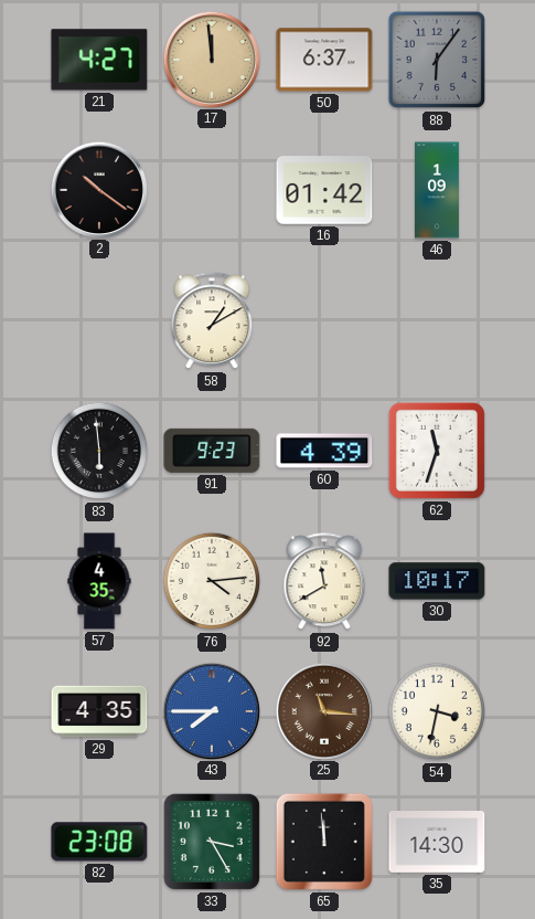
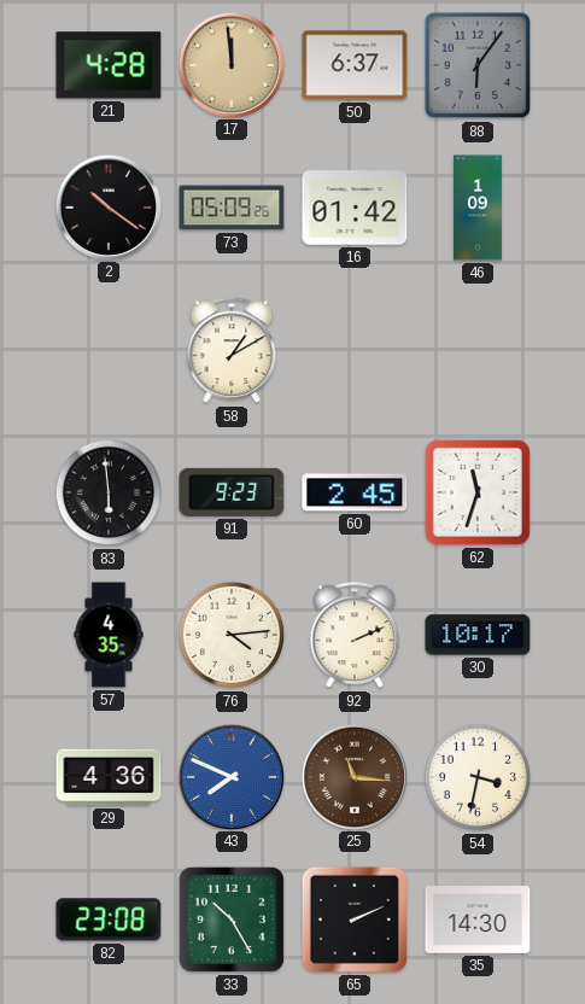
21: 4:27 -> 4:28 (109, 65)
73: none -> 05:09 (232, 208)
60: 4:39 -> 2:45 (355, 492)
92: 11:40 -> 2:11 (355, 636)
29: 4:35 -> 4:36 (109, 777)
43: 7:45 -> 7:49 (230, 776)
33: 3:25 -> 10:25 (232, 920)
65: 11:59 -> 2:11 (355, 920)
